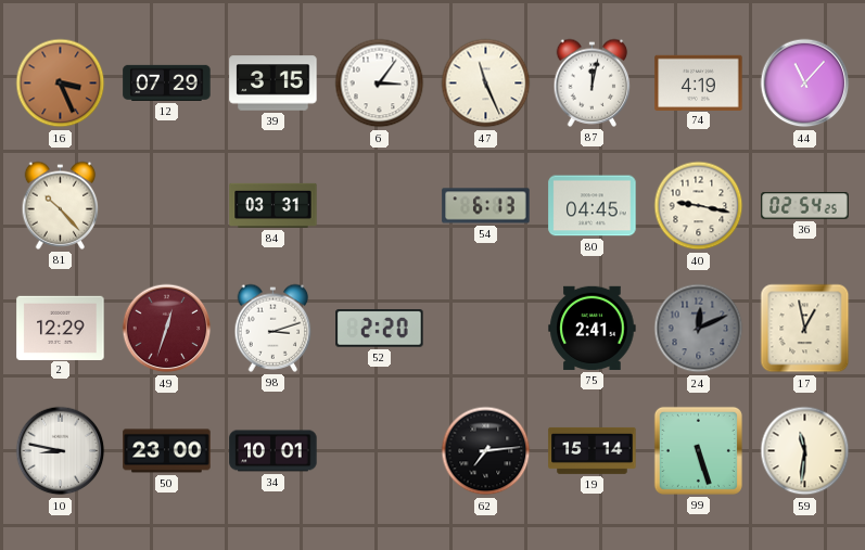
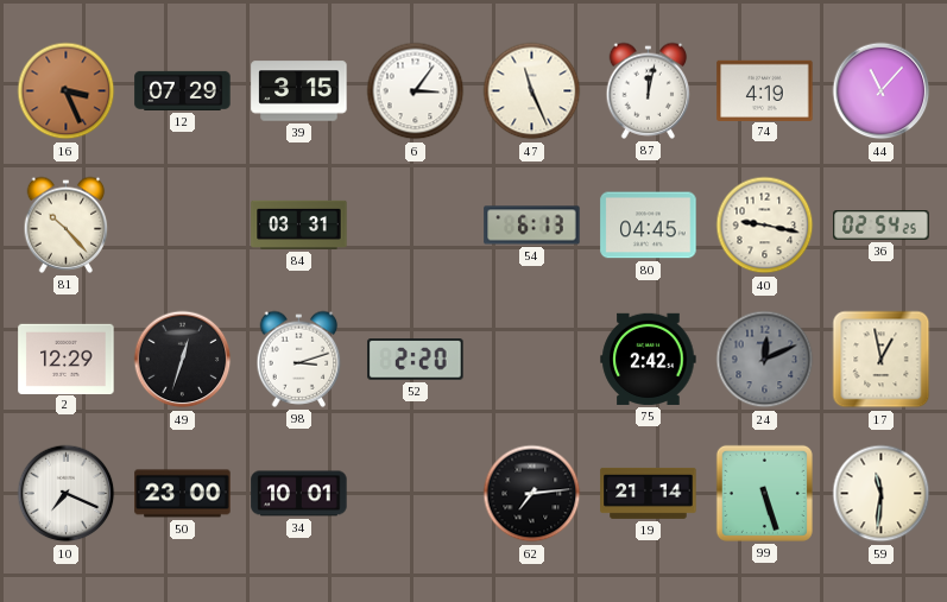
49 dial: burgundy -> black (183, 360)
75: 2:41 -> 2:42 (649, 359)
10: 8:47 -> 7:19 (67, 494)
19: 15:14 -> 21:14 (649, 493)
